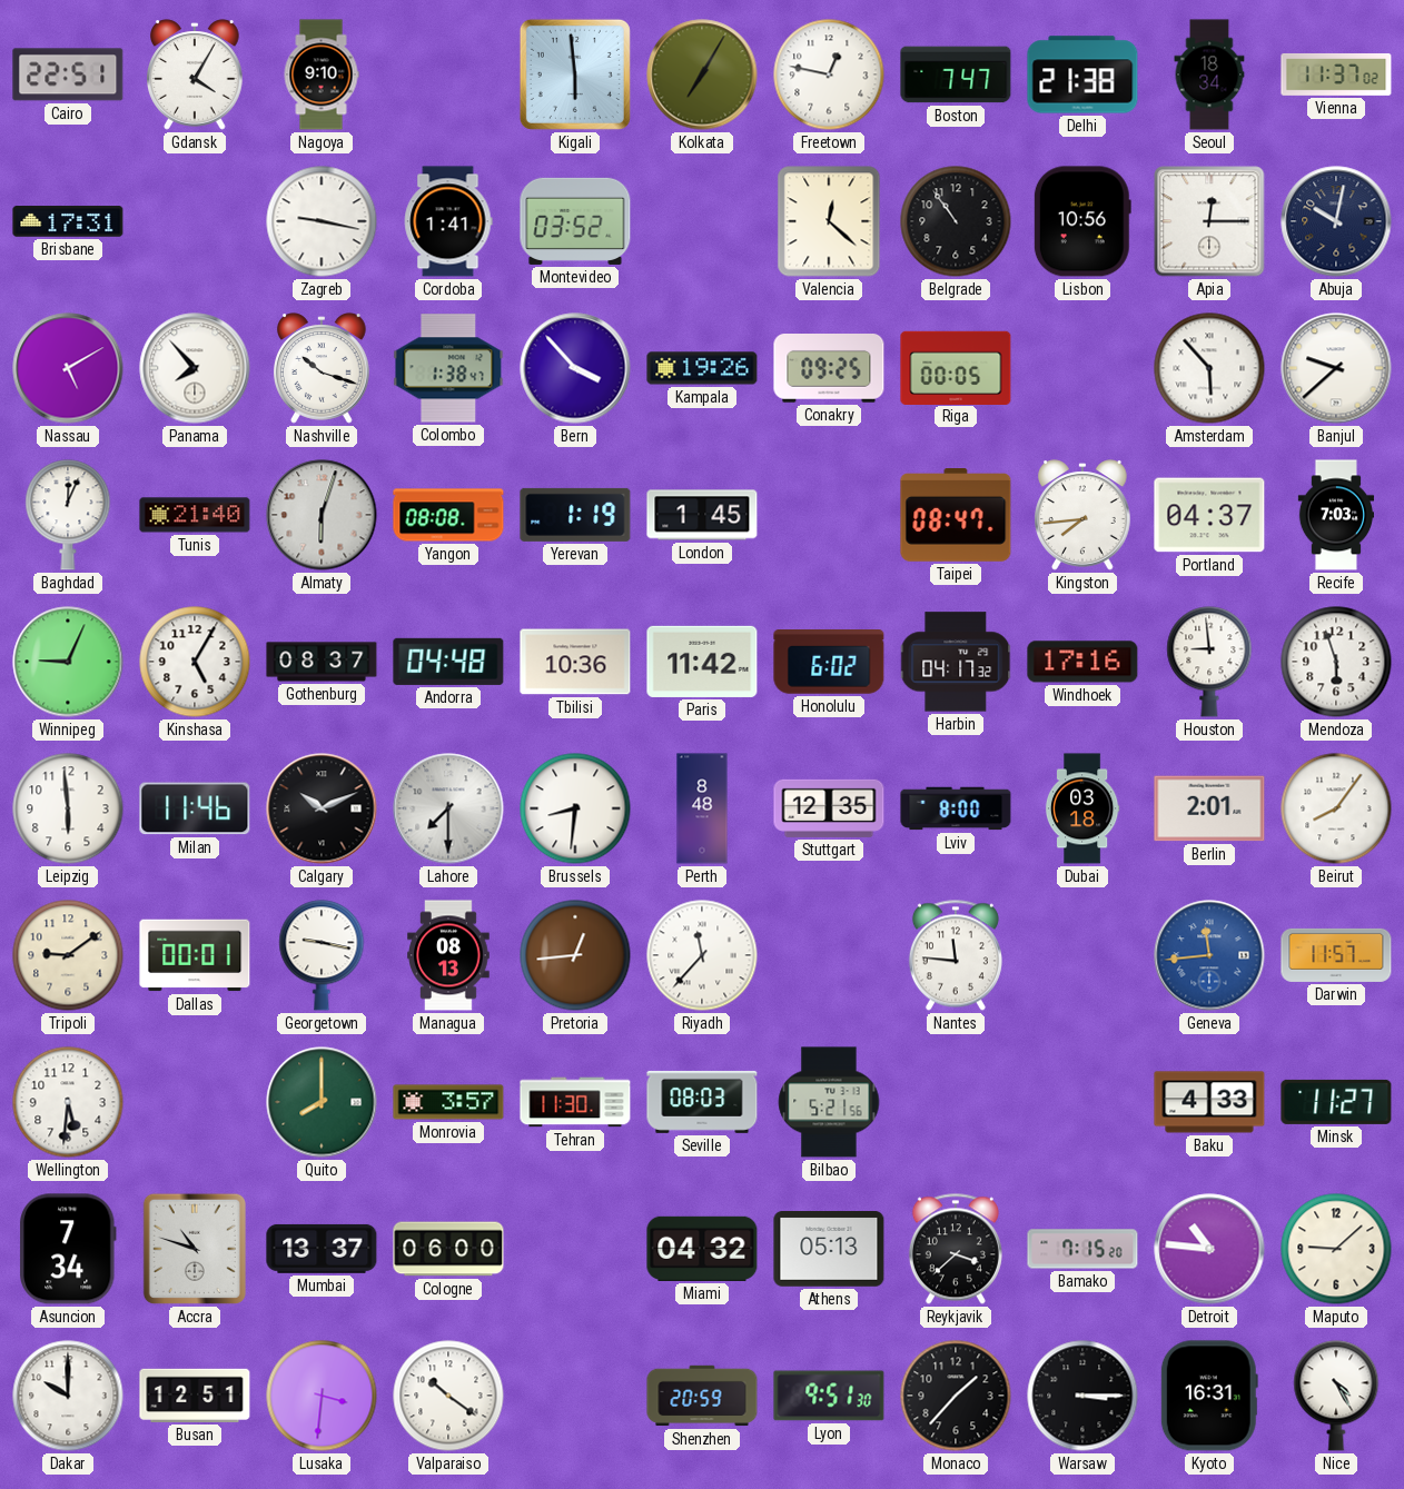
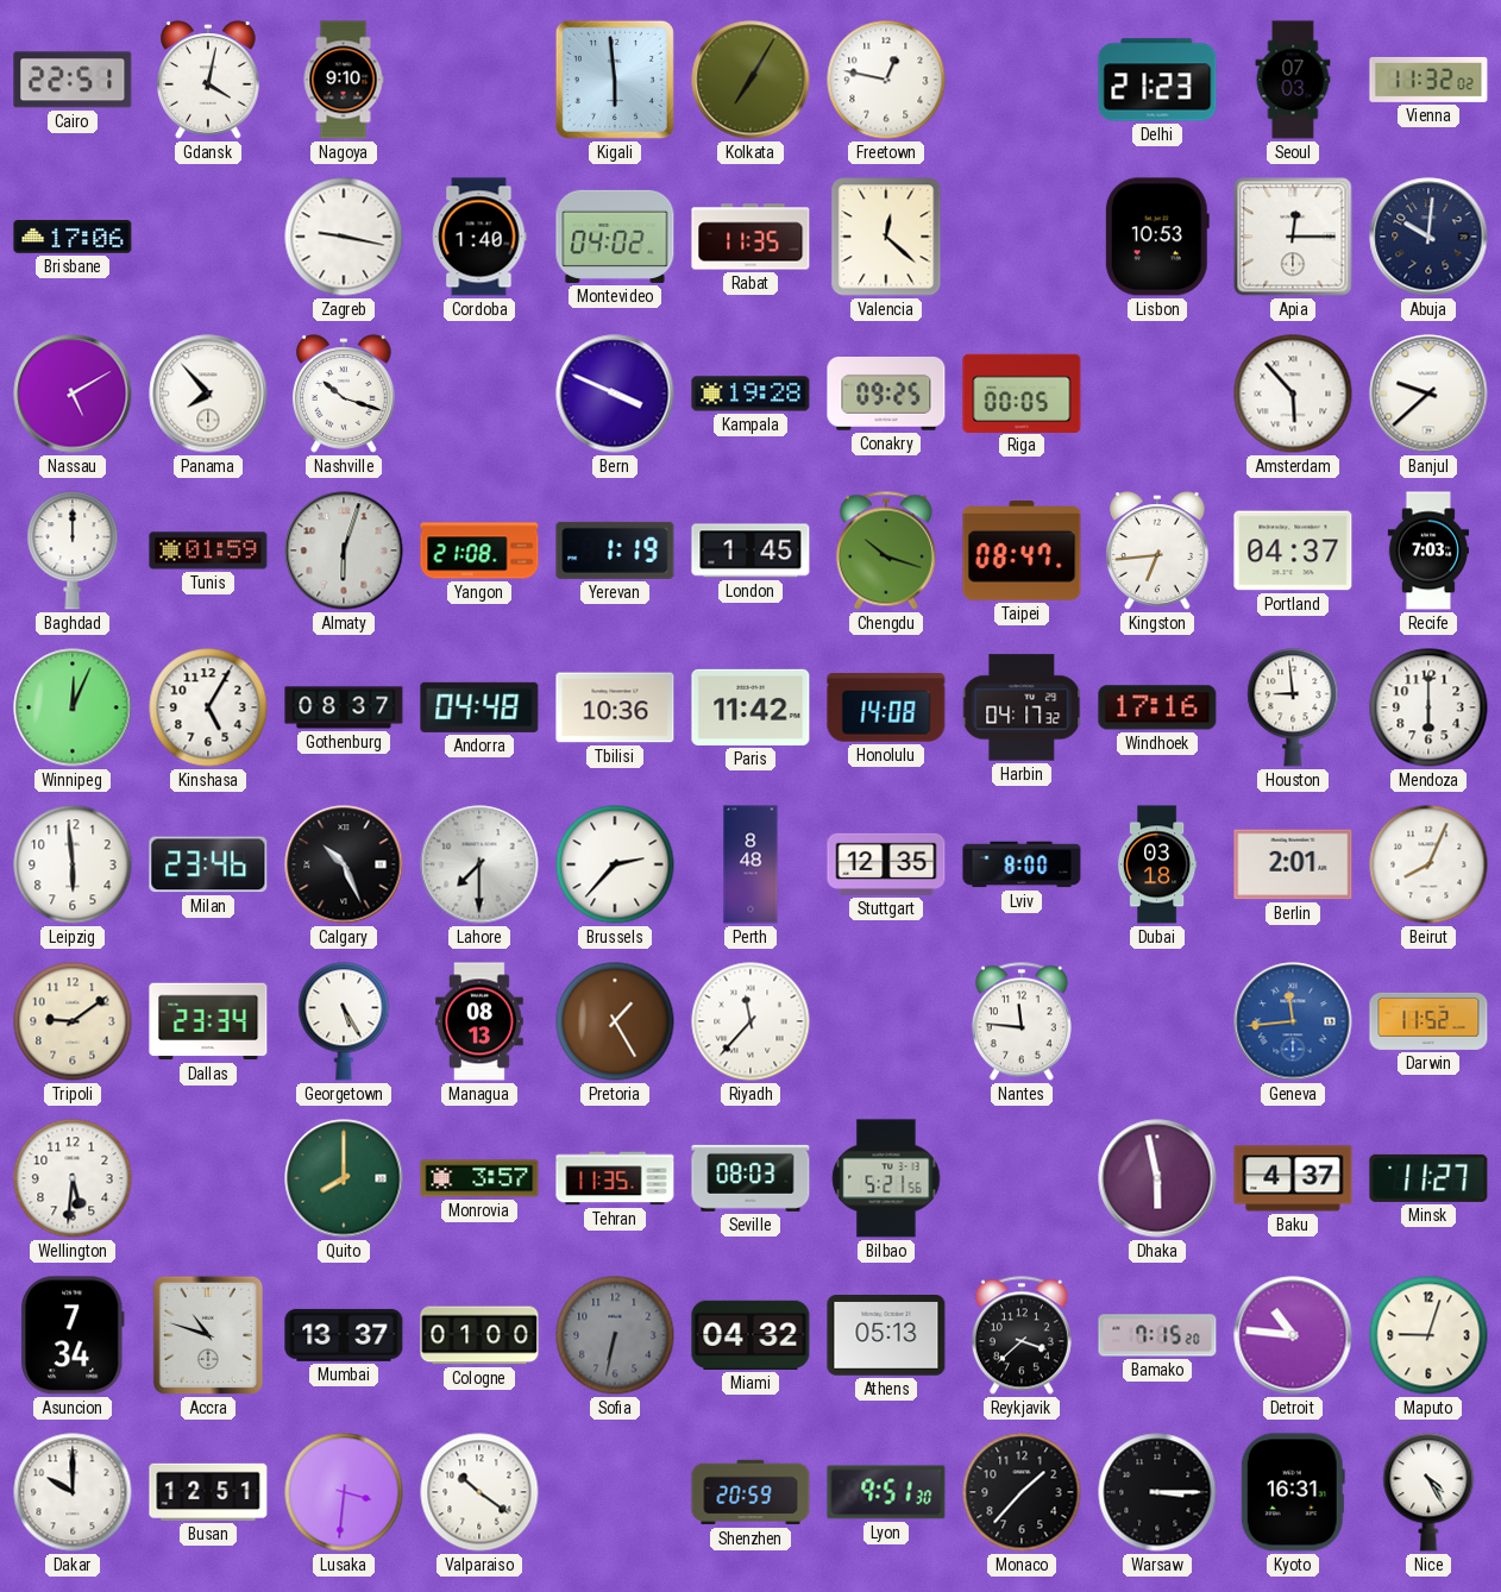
Gdansk: 4:05 -> 4:02 (209, 80)
Boston: 7:47 -> none (956, 75)
Delhi: 21:38 -> 21:23 (1157, 80)
Seoul: 18:34 -> 07:03 (1293, 80)
Vienna: 11:37 -> 11:32 (1428, 80)
Brisbane: 17:31 -> 17:06 (73, 237)
Cordoba: 1:41 -> 1:40 (479, 237)
Montevideo: 03:52 -> 04:02 (615, 237)
Rabat: none -> 11:35 (750, 237)
Belgrade: 10:54 -> none (956, 221)
Lisbon: 10:56 -> 10:53 (1157, 237)
Abuja: 10:02 -> 10:01 (1428, 237)
Colombo: 1:38 -> none (448, 368)
Bern: 3:53 -> 3:49 (615, 394)
Kampala: 19:26 -> 19:28 (750, 394)
Baghdad: 12:04 -> 12:00 (73, 550)
Tunis: 21:40 -> 01:59 (208, 550)
Yangon: 08:08 -> 21:08 (479, 550)
Chengdu: none -> 10:18 (886, 550)
Kingston: 7:44 -> 6:44 (1158, 550)
Winnipeg: 9:04 -> 12:04 (73, 707)
Honolulu: 6:02 -> 14:08 (886, 707)
Mendoza: 5:57 -> 6:00 (1428, 707)
Milan: 11:46 -> 23:46 (208, 864)
Calgary: 10:11 -> 10:26 (344, 864)
Brussels: 8:31 -> 2:37 (615, 864)
Beirut: 8:06 -> 8:04 (1428, 864)
Dallas: 00:01 -> 23:34 (208, 1021)
Georgetown: 9:17 -> 5:25 (344, 1021)
Pretoria: 12:44 -> 1:25 (615, 1021)
Darwin: 11:57 -> 11:52 (1428, 1021)
Tehran: 11:30 -> 11:35 (615, 1178)
Dhaka: none -> 5:58 (1157, 1178)
Baku: 4:33 -> 4:37 (1293, 1178)
Cologne: 06:00 -> 01:00 (479, 1335)
Sofia: none -> 6:32 (615, 1335)
Maputo: 9:08 -> 9:03 (1428, 1335)
